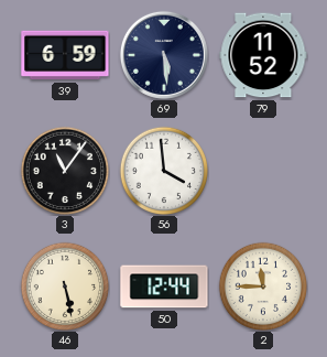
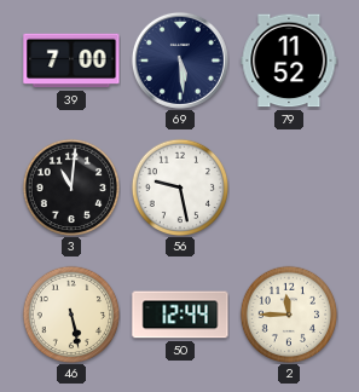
39: 6:59 -> 7:00 (71, 60)
3: 11:06 -> 11:01 (71, 188)
56: 3:59 -> 9:28 (180, 188)
